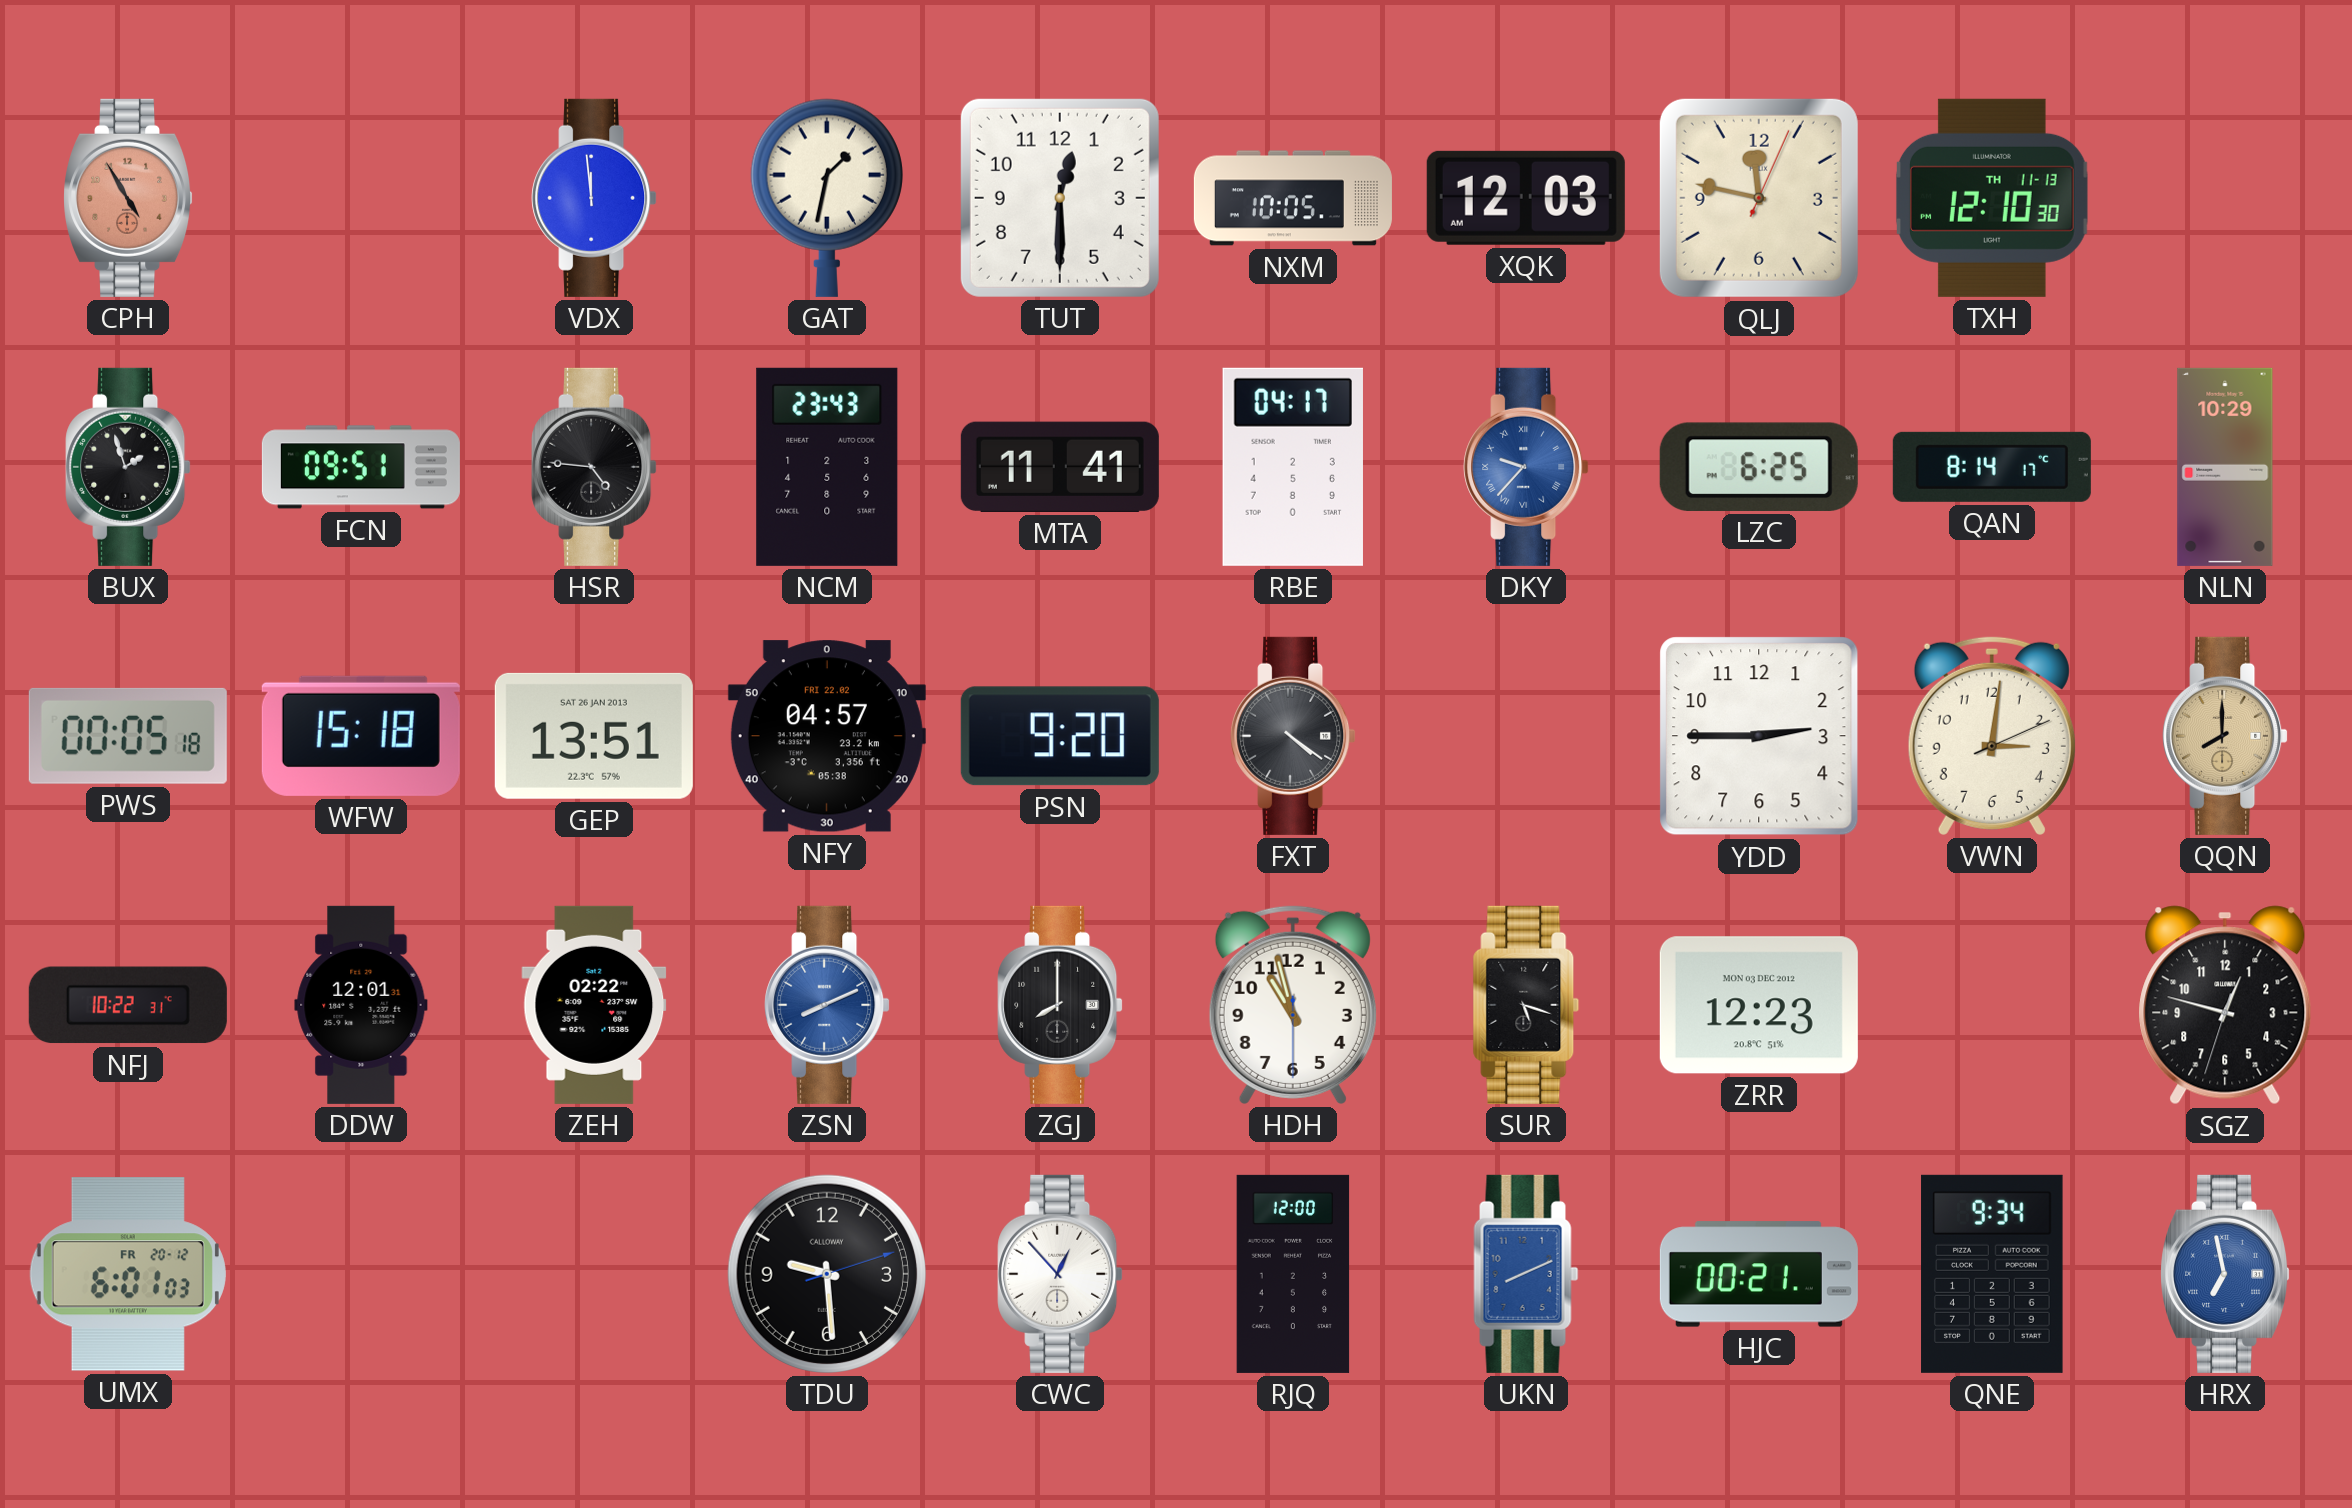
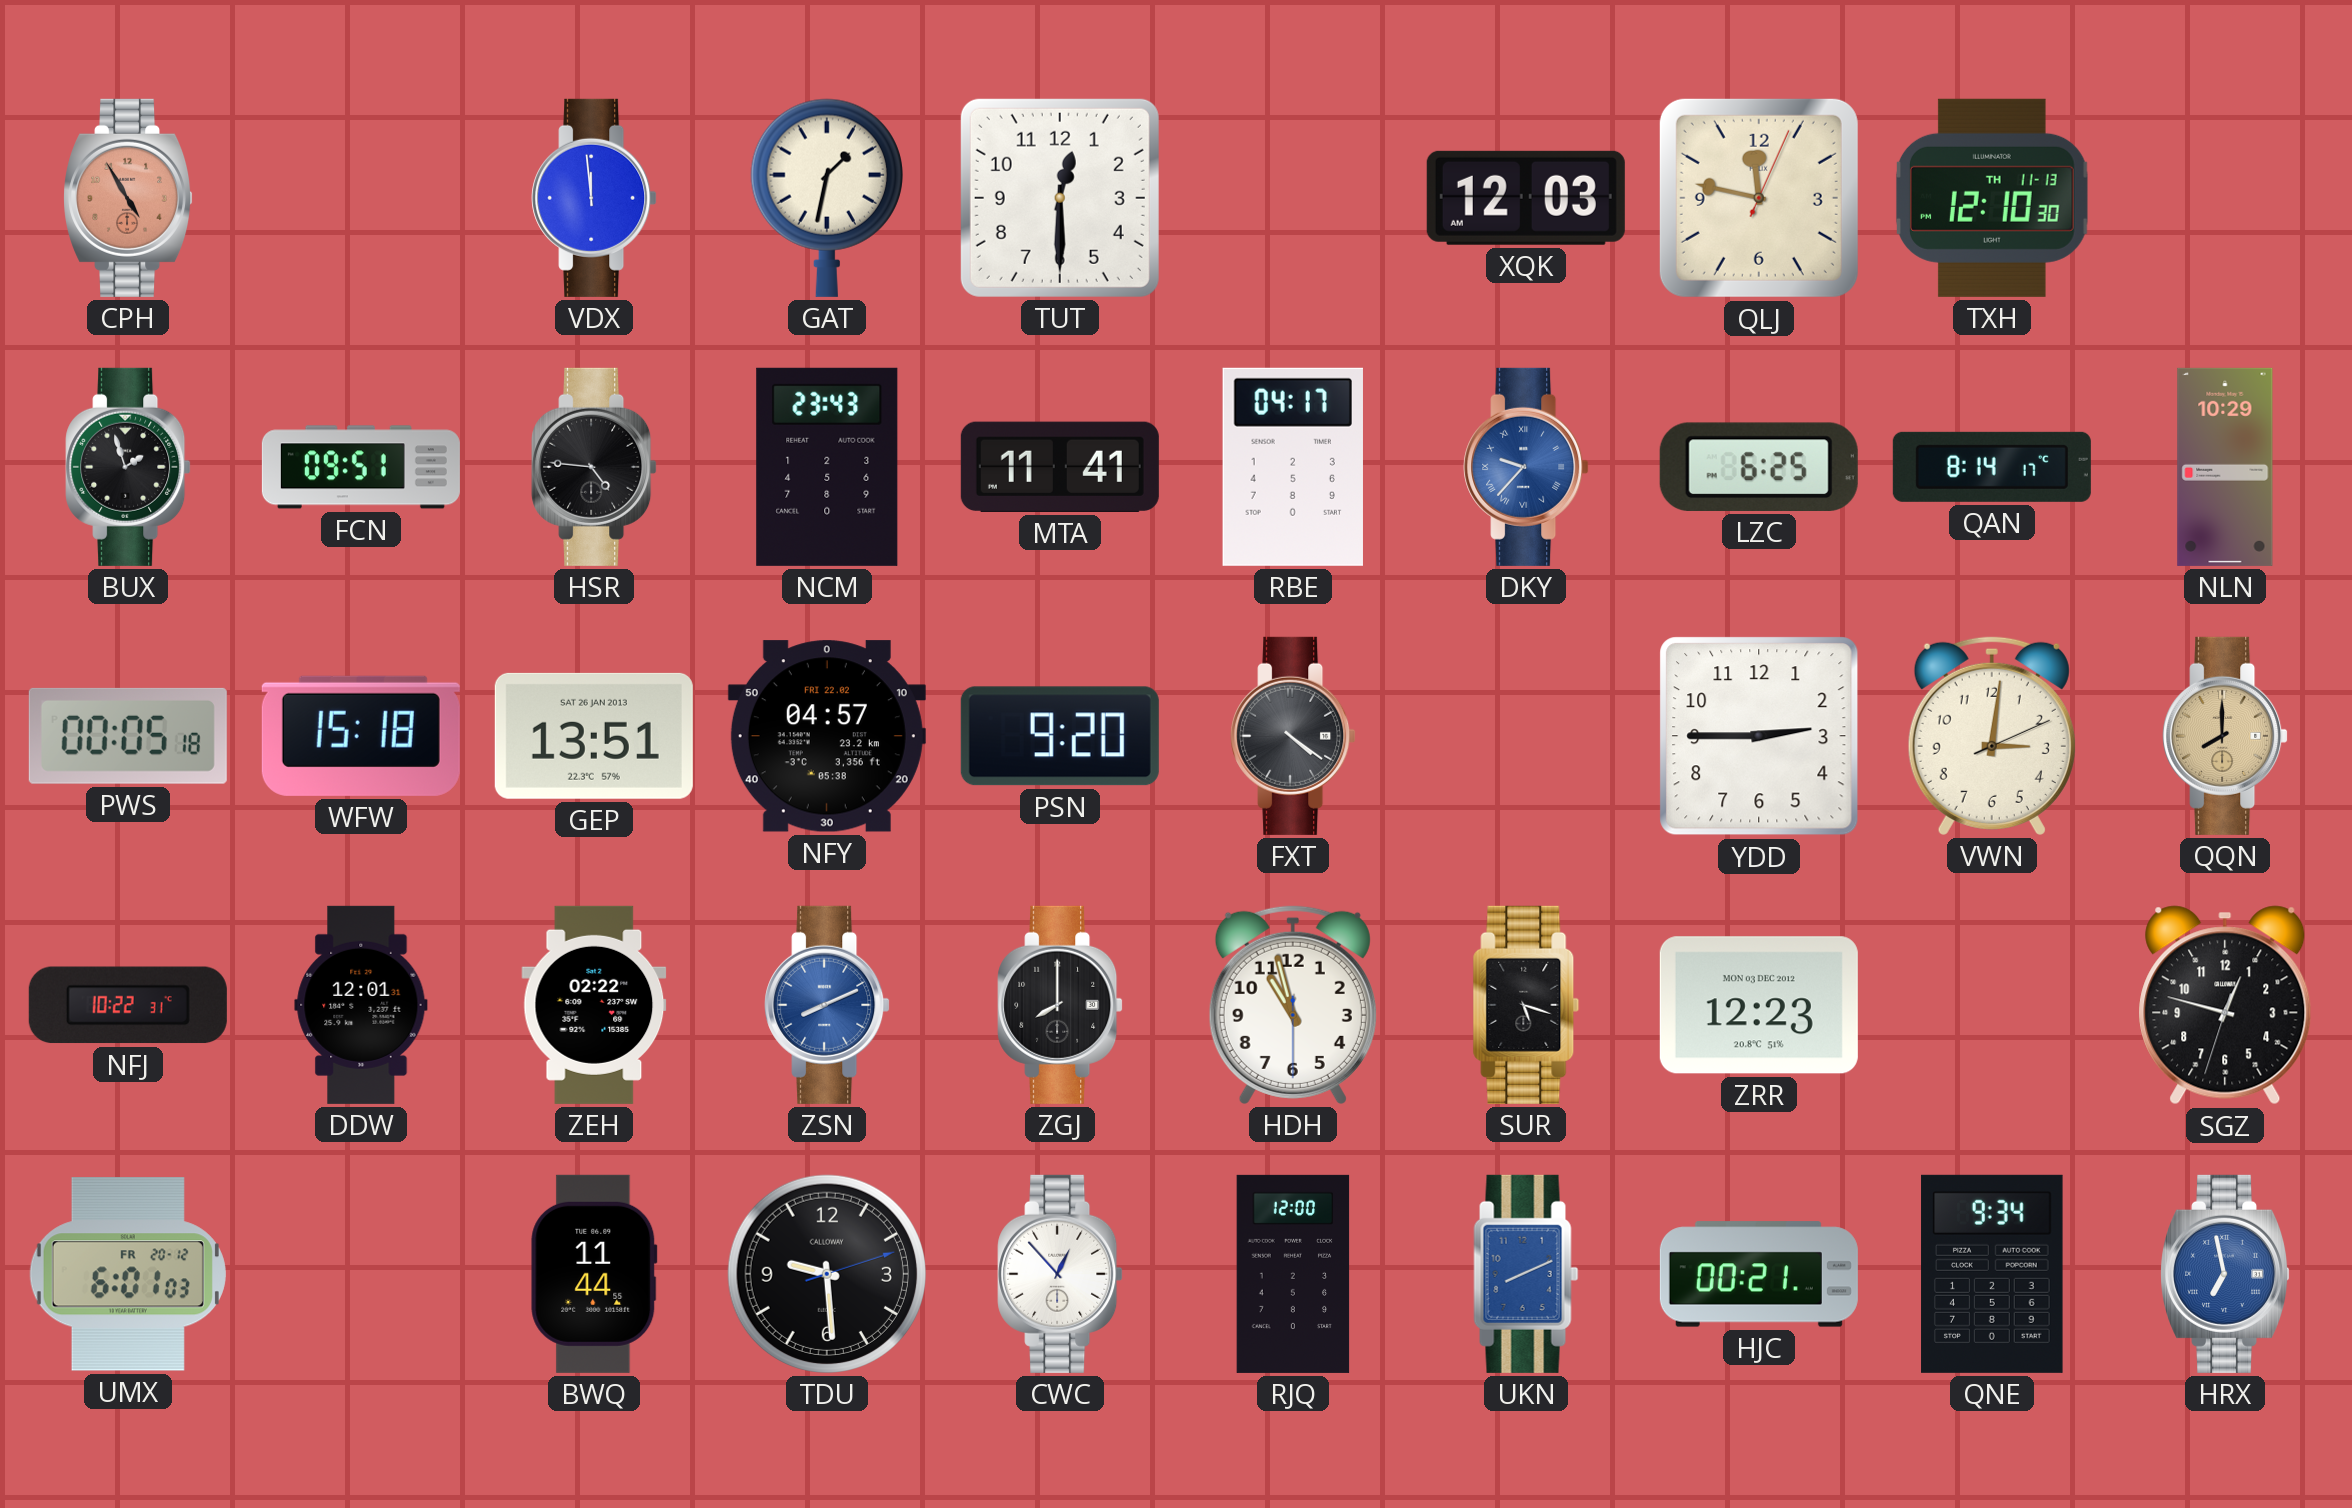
NXM: 10:05 -> none (1293, 198)
BWQ: none -> 11:44 (594, 1274)
